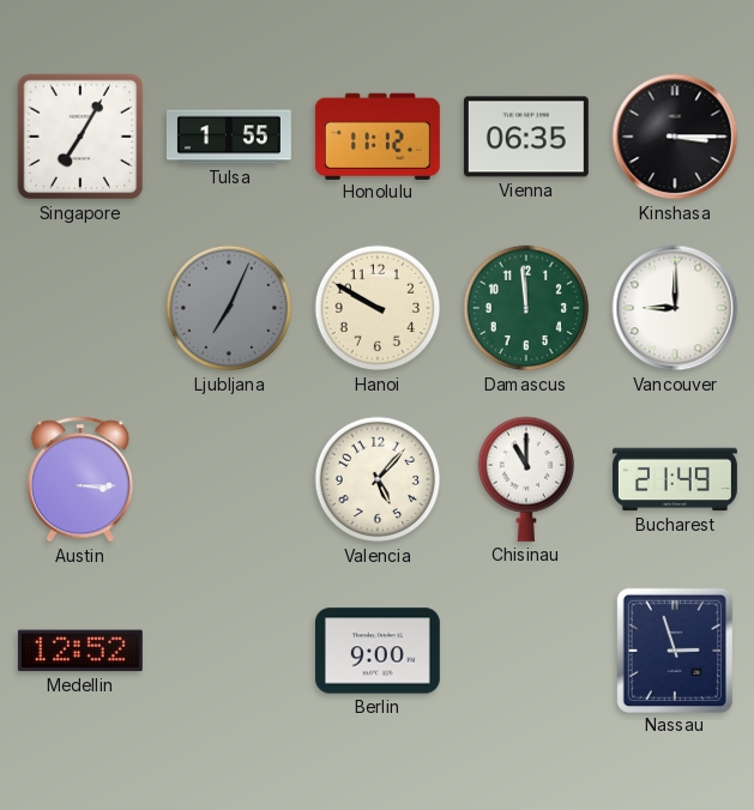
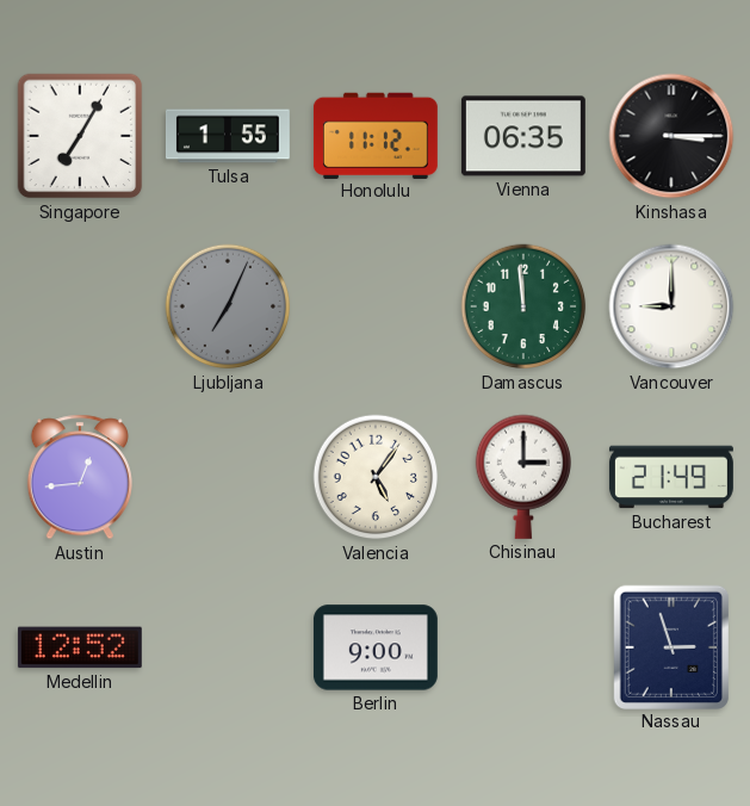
Hanoi: 9:50 -> none (378, 308)
Austin: 3:15 -> 12:44 (80, 477)
Valencia: 5:07 -> 5:06 (376, 477)
Chisinau: 11:00 -> 3:00 (523, 477)
